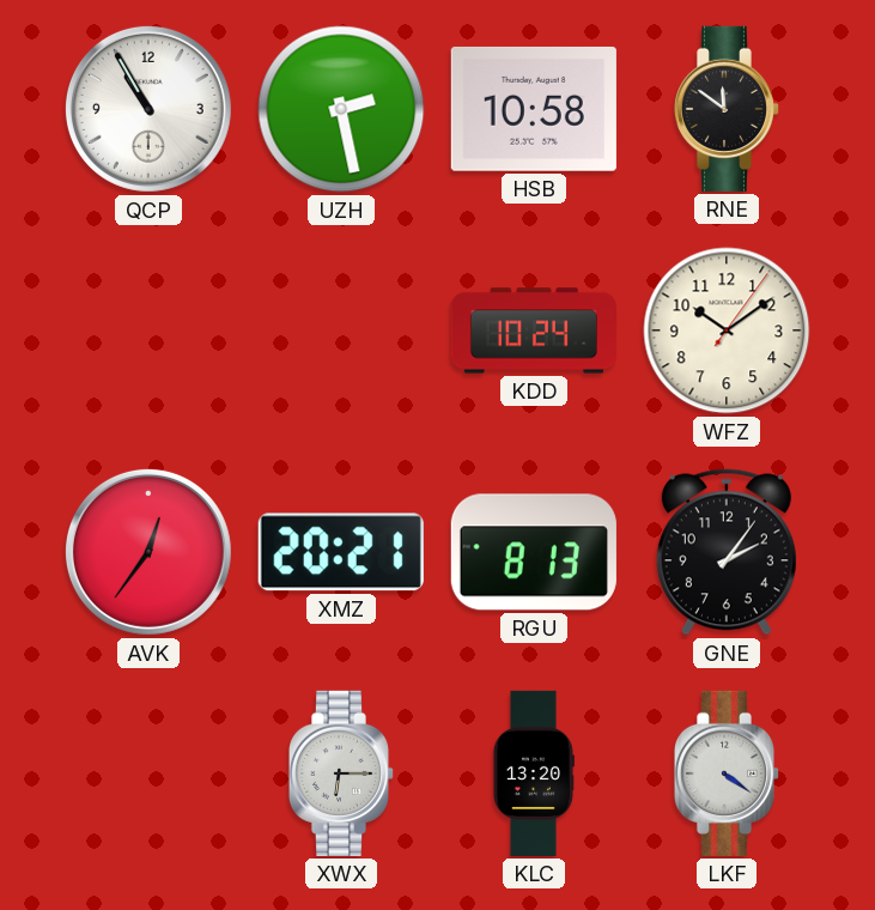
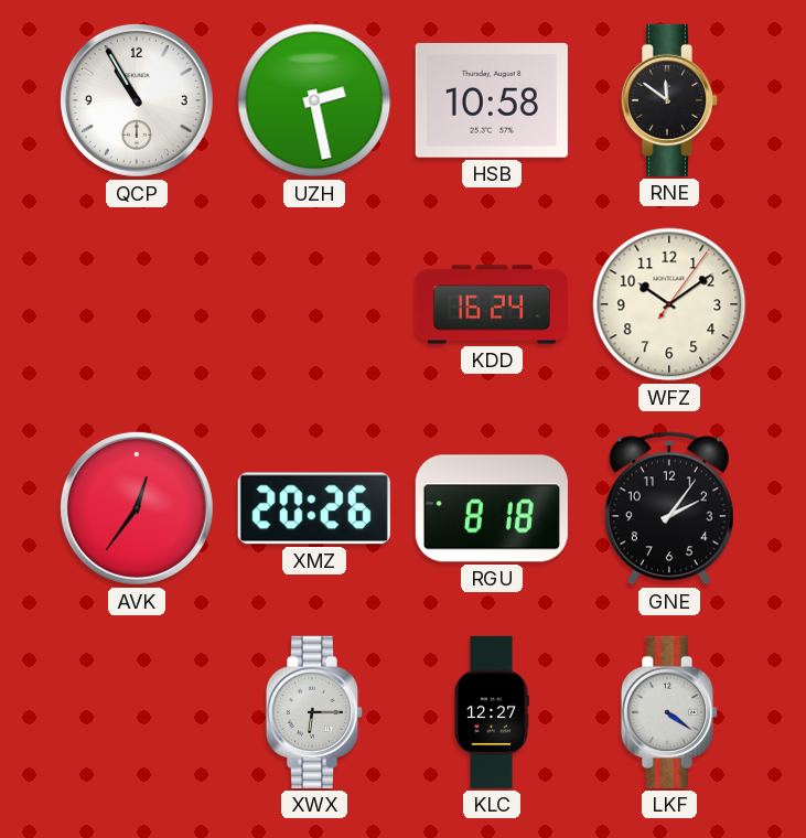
KDD: 10:24 -> 16:24 (492, 304)
XMZ: 20:21 -> 20:26 (314, 508)
RGU: 8:13 -> 8:18 (492, 508)
KLC: 13:20 -> 12:27 (492, 712)
